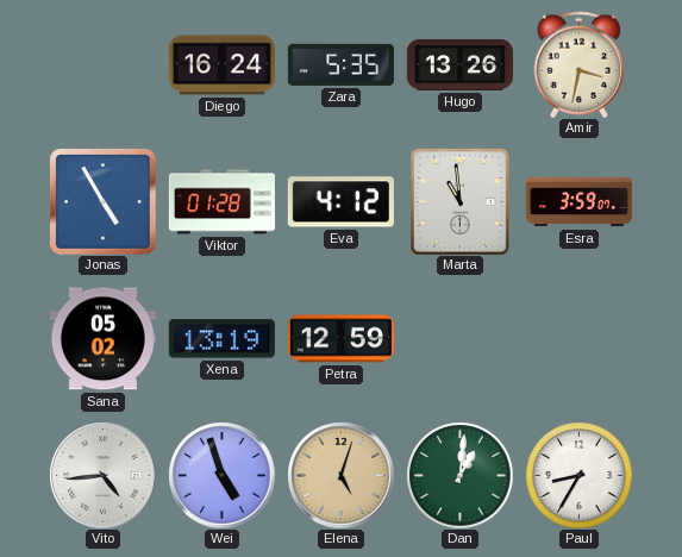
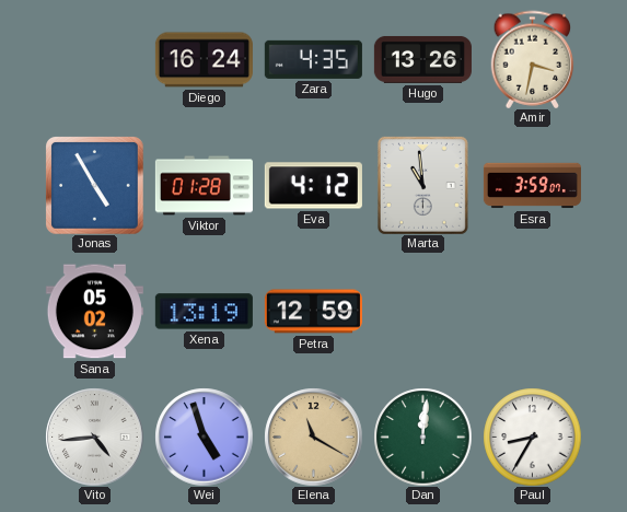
Zara: 5:35 -> 4:35 (313, 59)
Elena: 5:03 -> 11:20 (313, 437)
Dan: 1:01 -> 12:01 (422, 437)
